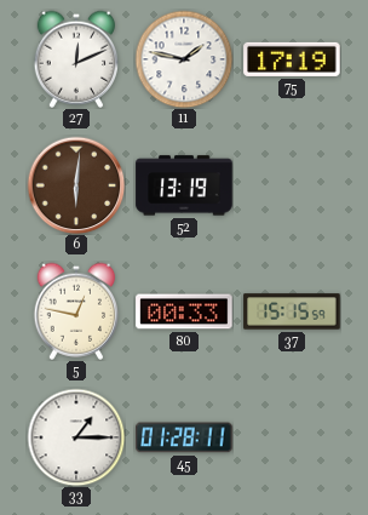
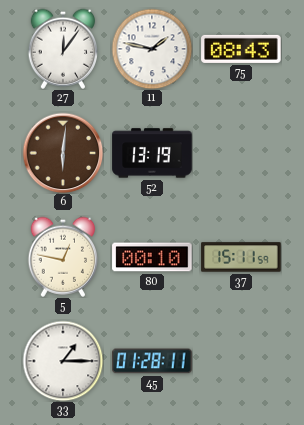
27: 12:11 -> 12:06 (62, 49)
75: 17:19 -> 08:43 (241, 49)
80: 00:33 -> 00:10 (152, 257)
37: 15:15 -> 15:11 (241, 257)
